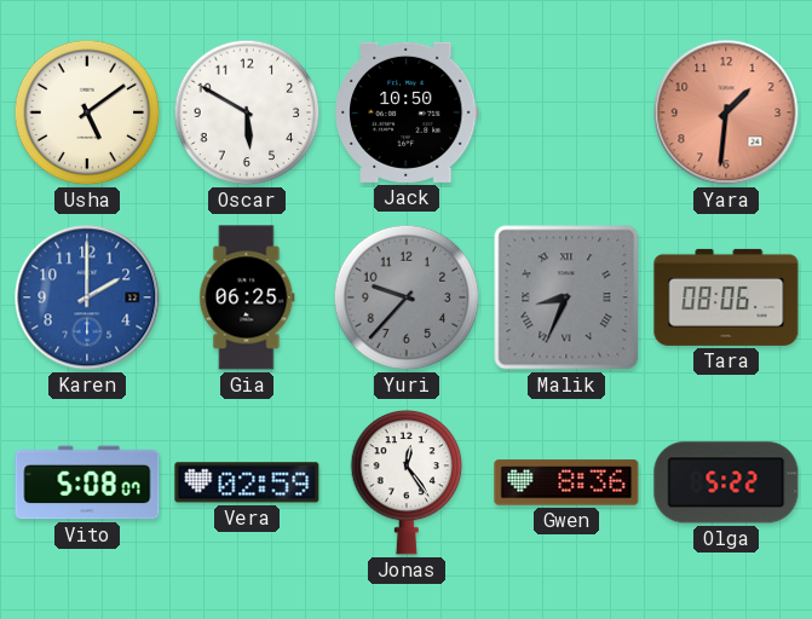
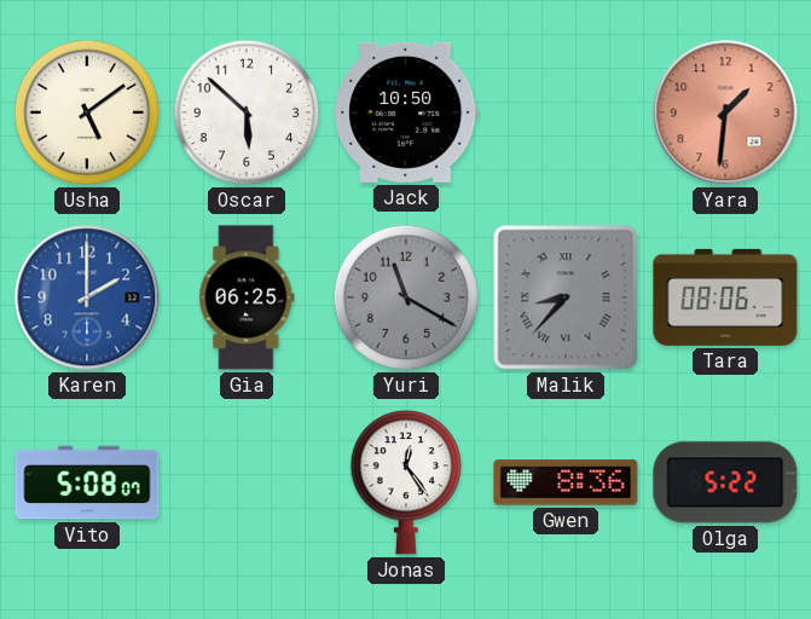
Oscar: 5:50 -> 5:52 (247, 112)
Yuri: 9:37 -> 11:20 (406, 297)
Malik: 8:34 -> 8:37 (566, 297)
Vera: 02:59 -> none (247, 482)
